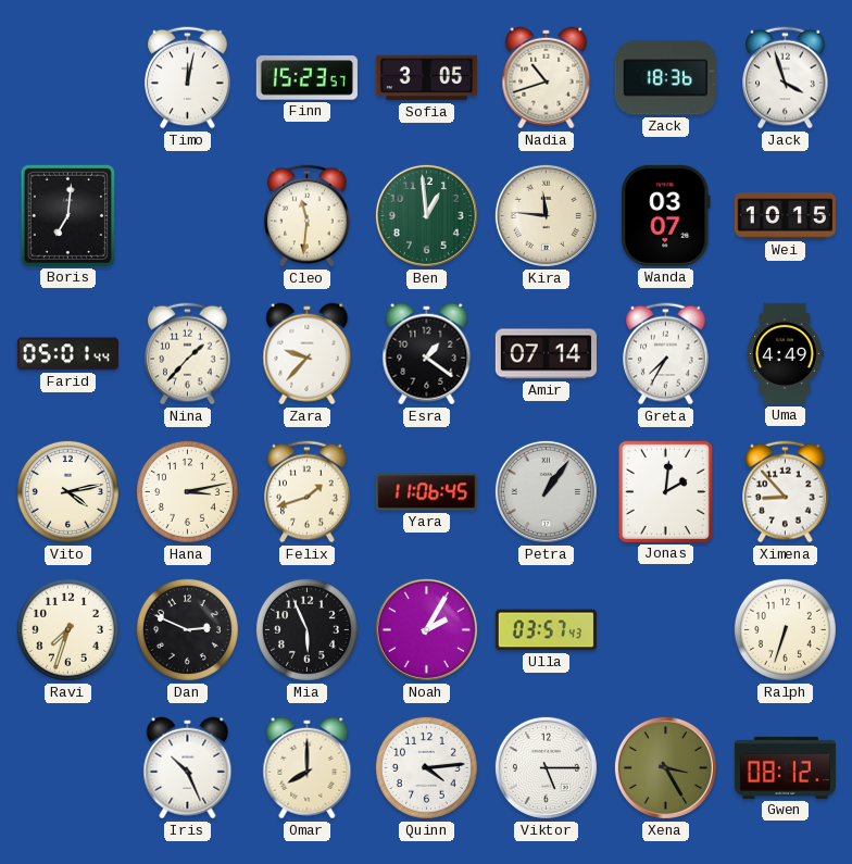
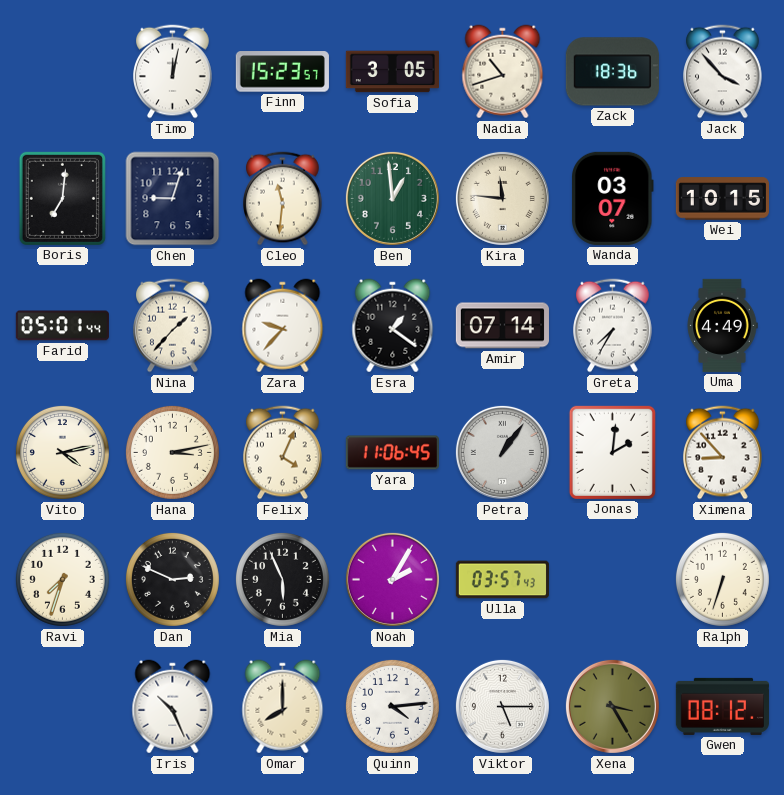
Jack: 3:57 -> 3:53 (723, 72)
Chen: none -> 9:03 (173, 199)
Felix: 1:42 -> 4:04 (283, 453)
